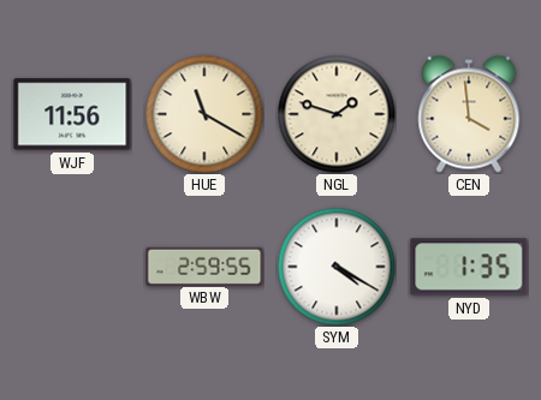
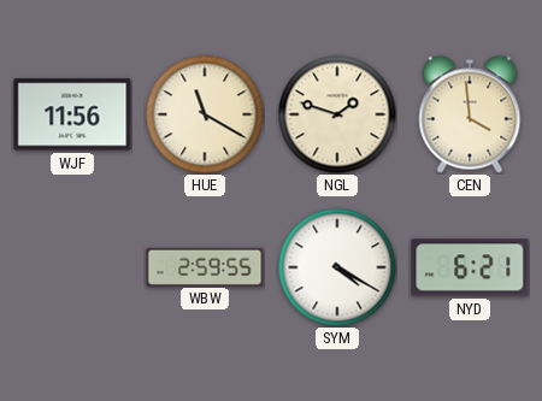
NYD: 1:35 -> 6:21 (470, 267)
